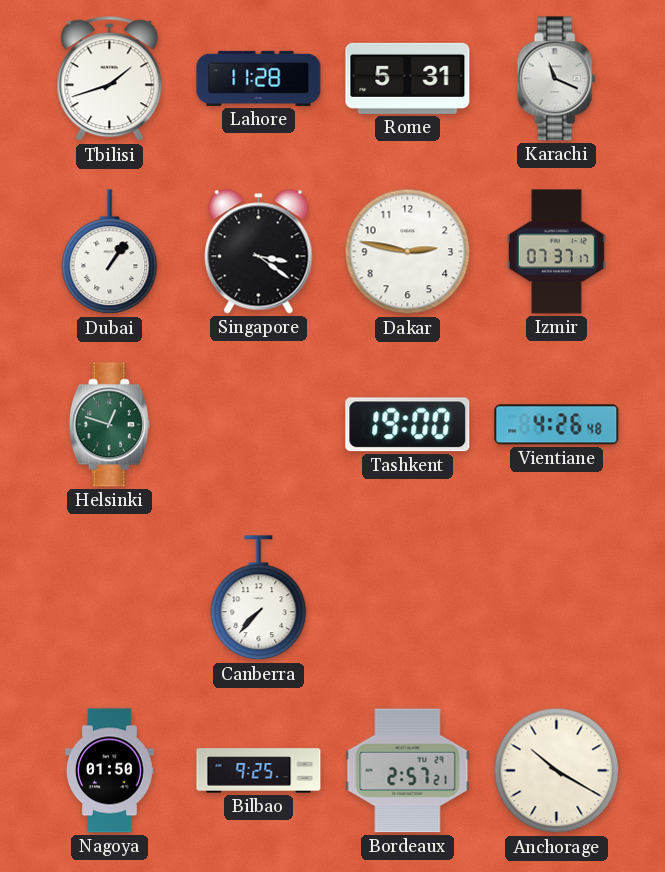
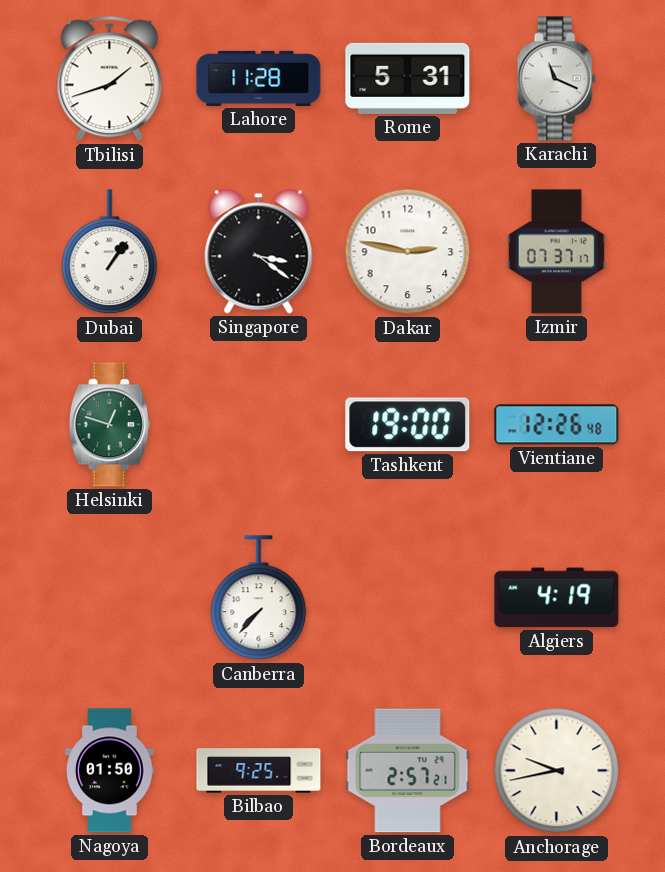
Vientiane: 4:26 -> 12:26 (557, 425)
Algiers: none -> 4:19 (557, 598)
Anchorage: 10:20 -> 9:43 (557, 771)
